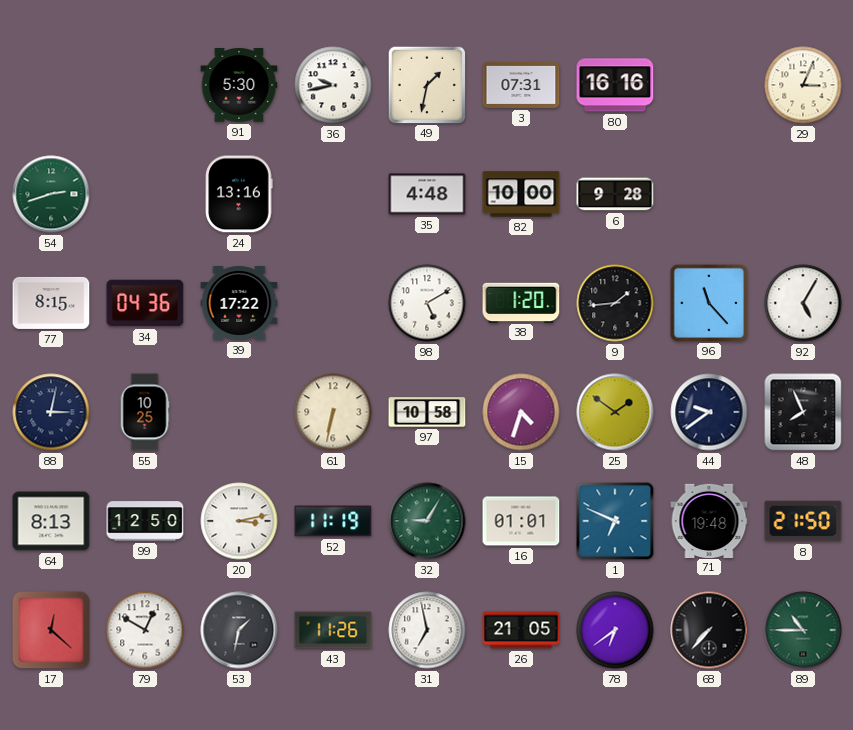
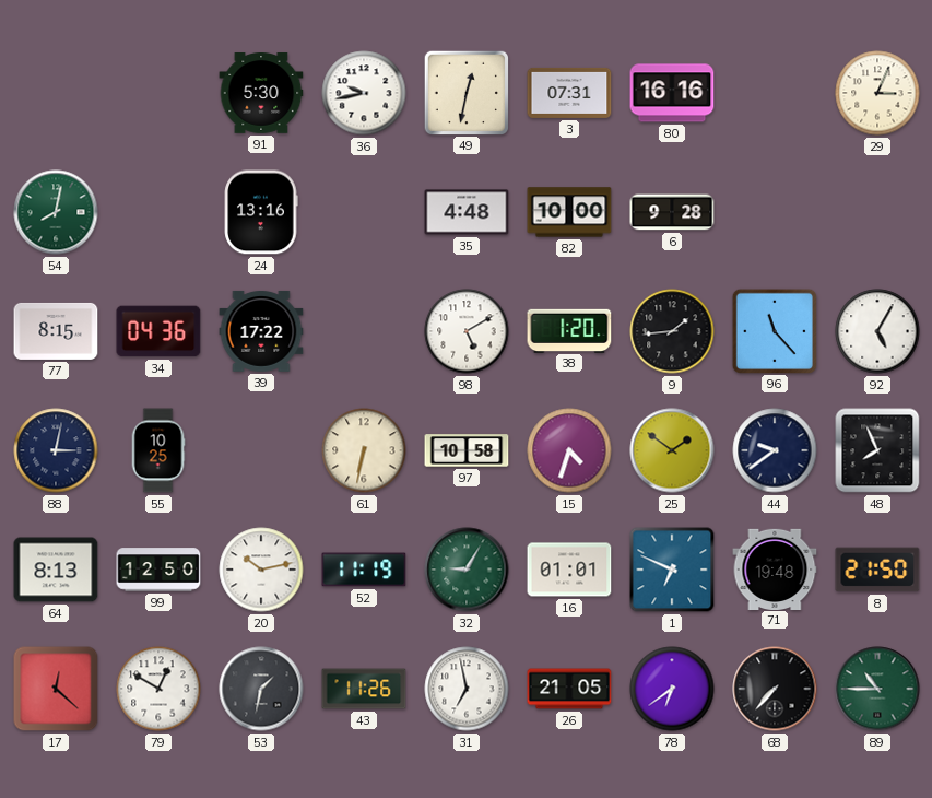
49: 1:32 -> 12:32 (465, 92)
54: 2:42 -> 8:02 (56, 212)
20: 3:13 -> 10:13 (261, 570)
